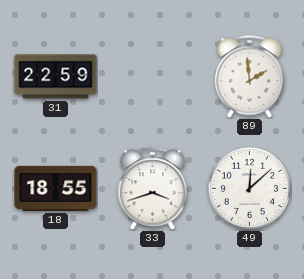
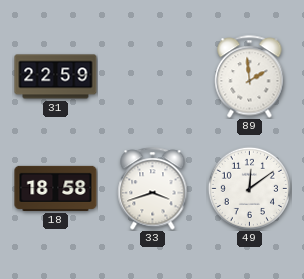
18: 18:55 -> 18:58 (56, 188)
49: 12:08 -> 12:09 (249, 188)
